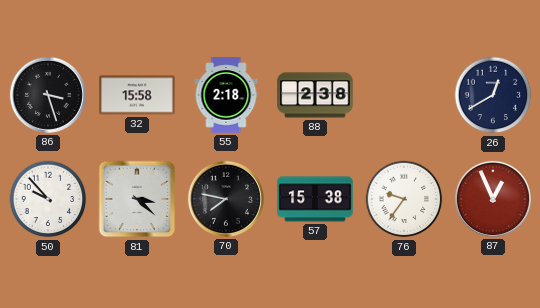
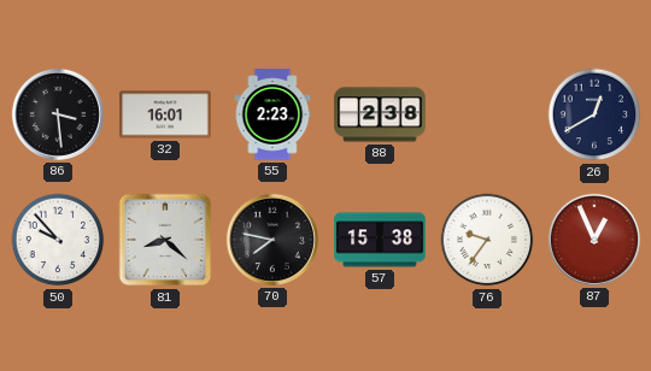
86: 3:27 -> 3:29 (58, 114)
32: 15:58 -> 16:01 (165, 114)
55: 2:18 -> 2:23 (272, 114)
81: 3:22 -> 8:22 (165, 240)
